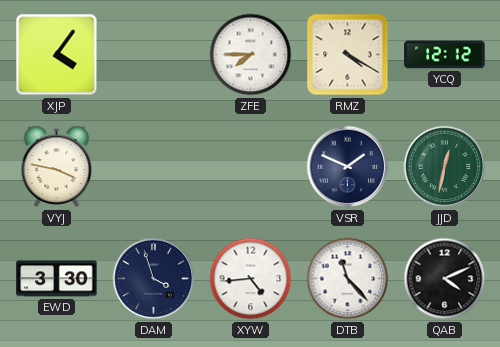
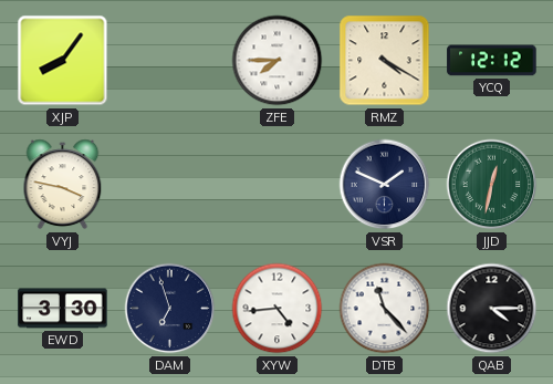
XJP: 4:06 -> 8:06 (63, 61)
DAM: 3:57 -> 6:57 (170, 309)
QAB: 4:11 -> 4:15 (492, 309)
